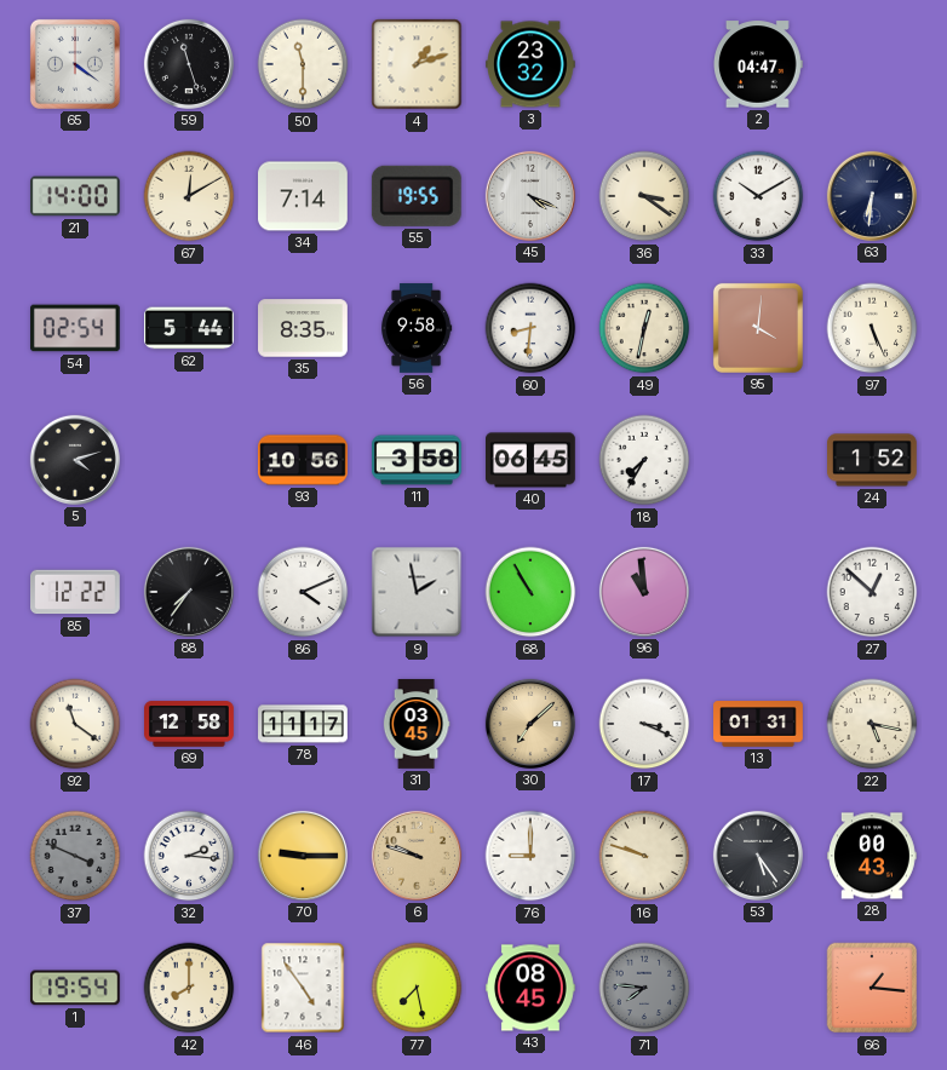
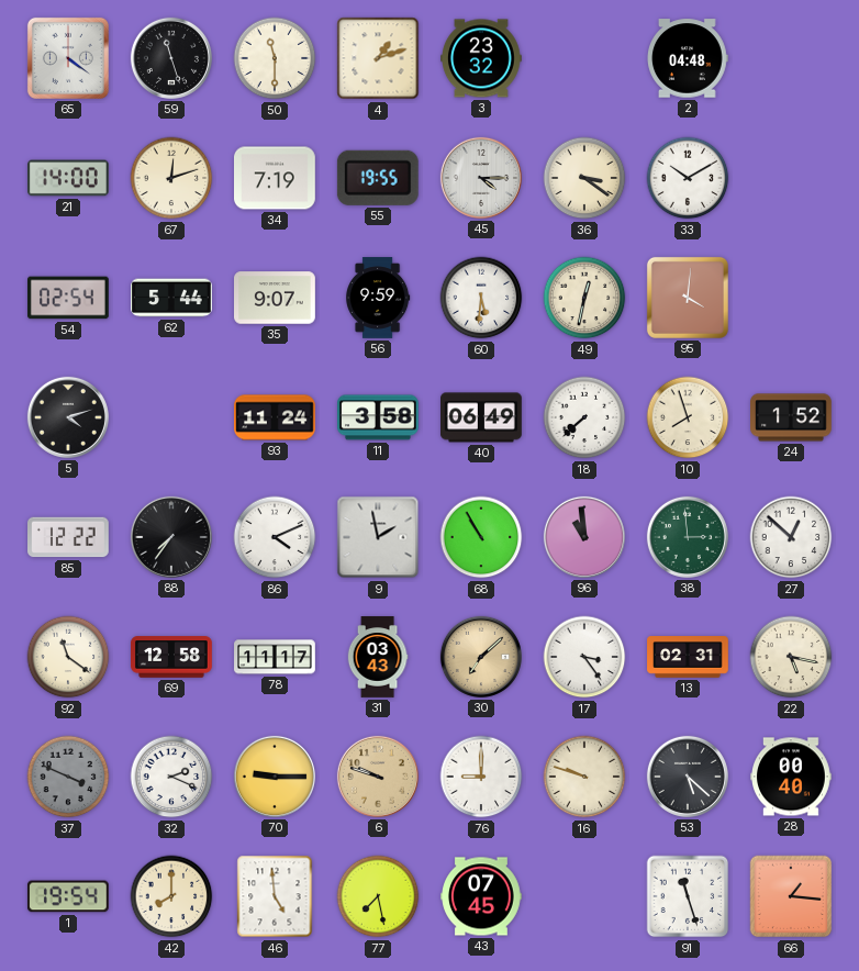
2: 04:47 -> 04:48 (688, 58)
67: 12:10 -> 12:12 (171, 178)
34: 7:14 -> 7:19 (276, 178)
45: 4:19 -> 4:15 (481, 178)
63: 6:31 -> none (872, 196)
35: 8:35 -> 9:07 (276, 298)
56: 9:58 -> 9:59 (378, 298)
60: 8:31 -> 5:31 (481, 298)
97: 5:26 -> none (872, 328)
93: 10:56 -> 11:24 (276, 417)
40: 06:45 -> 06:49 (482, 417)
18: 7:35 -> 7:38 (584, 417)
10: none -> 7:57 (688, 417)
38: none -> 2:59 (688, 537)
31: 03:45 -> 03:43 (378, 657)
17: 3:19 -> 3:24 (584, 657)
13: 01:31 -> 02:31 (688, 658)
32: 2:16 -> 2:19 (171, 777)
53: 5:24 -> 5:22 (688, 777)
28: 00:43 -> 00:40 (792, 777)
46: 4:54 -> 4:59 (275, 896)
43: 08:45 -> 07:45 (482, 896)
71: 7:46 -> none (644, 988)
91: none -> 11:27 (688, 896)
